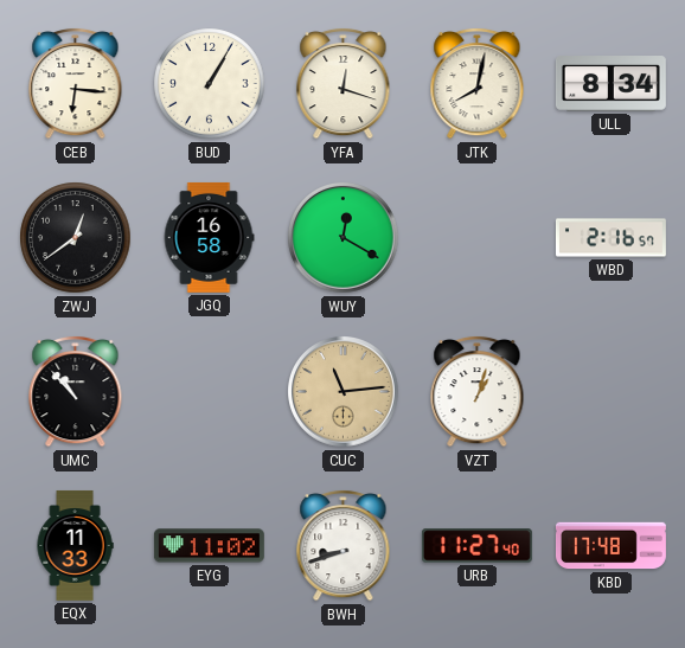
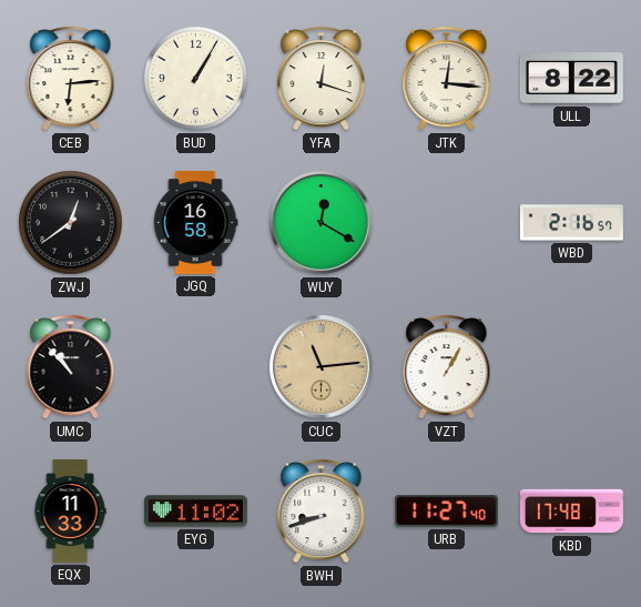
CEB: 6:16 -> 6:14 (71, 78)
JTK: 8:02 -> 12:16 (447, 78)
ULL: 8:34 -> 8:22 (571, 79)
VZT: 1:03 -> 1:05 (447, 366)
